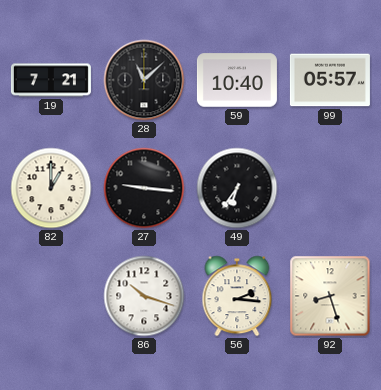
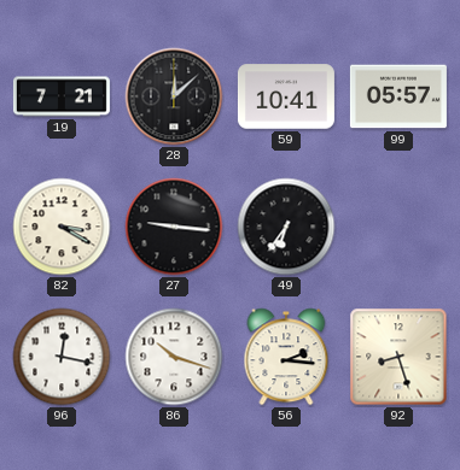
28: 11:08 -> 12:08 (174, 96)
59: 10:40 -> 10:41 (286, 96)
82: 1:00 -> 3:20 (62, 227)
96: none -> 12:17 (62, 357)
